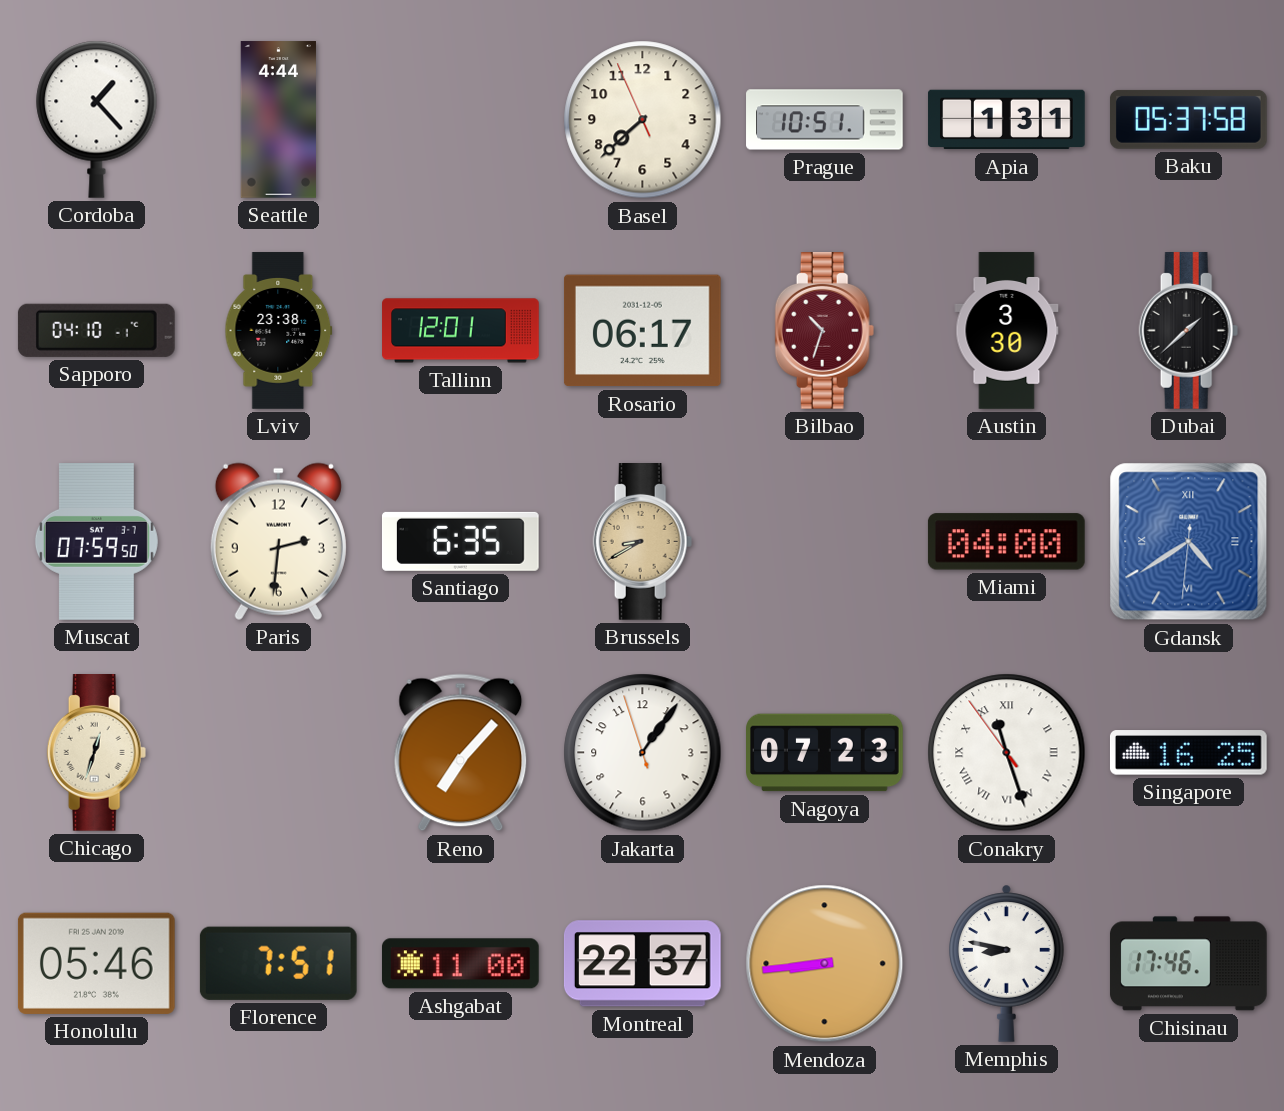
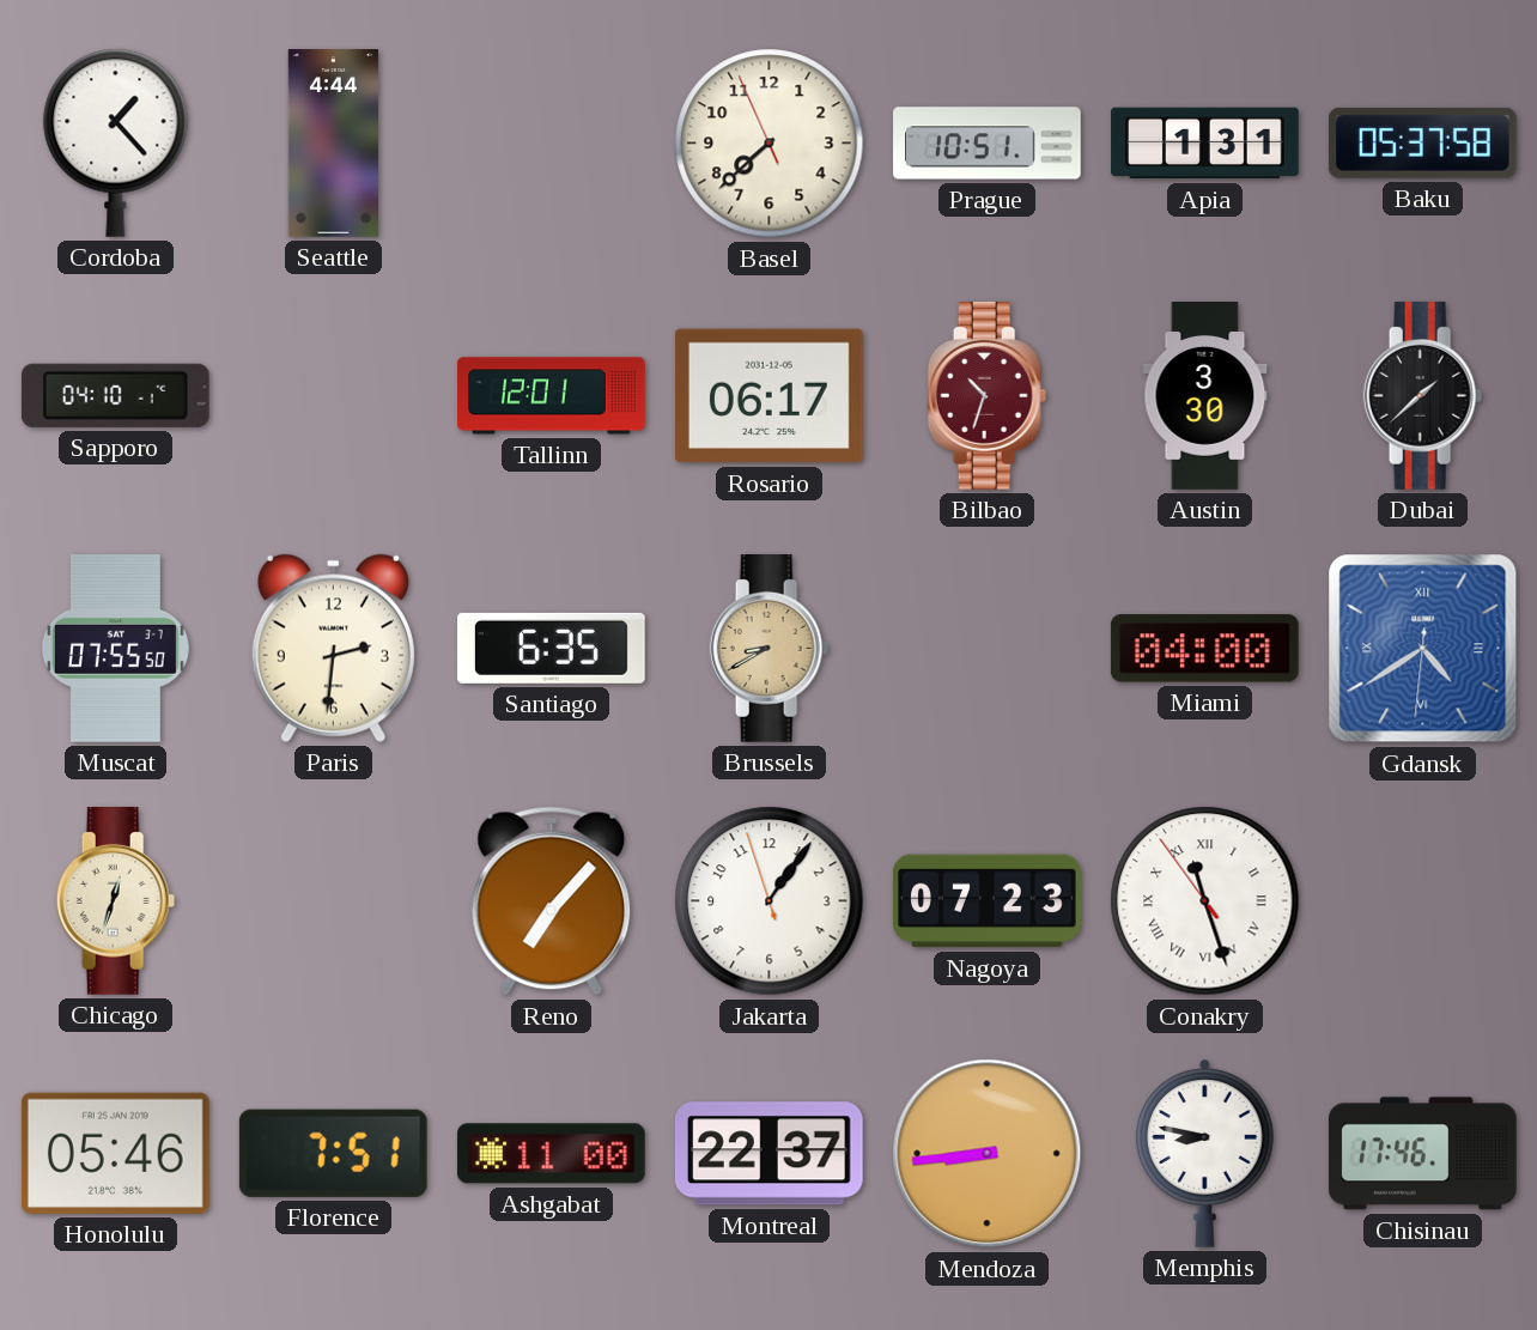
Lviv: 23:38 -> none (279, 331)
Muscat: 07:59 -> 07:55 (115, 649)
Singapore: 16:25 -> none (1189, 753)
